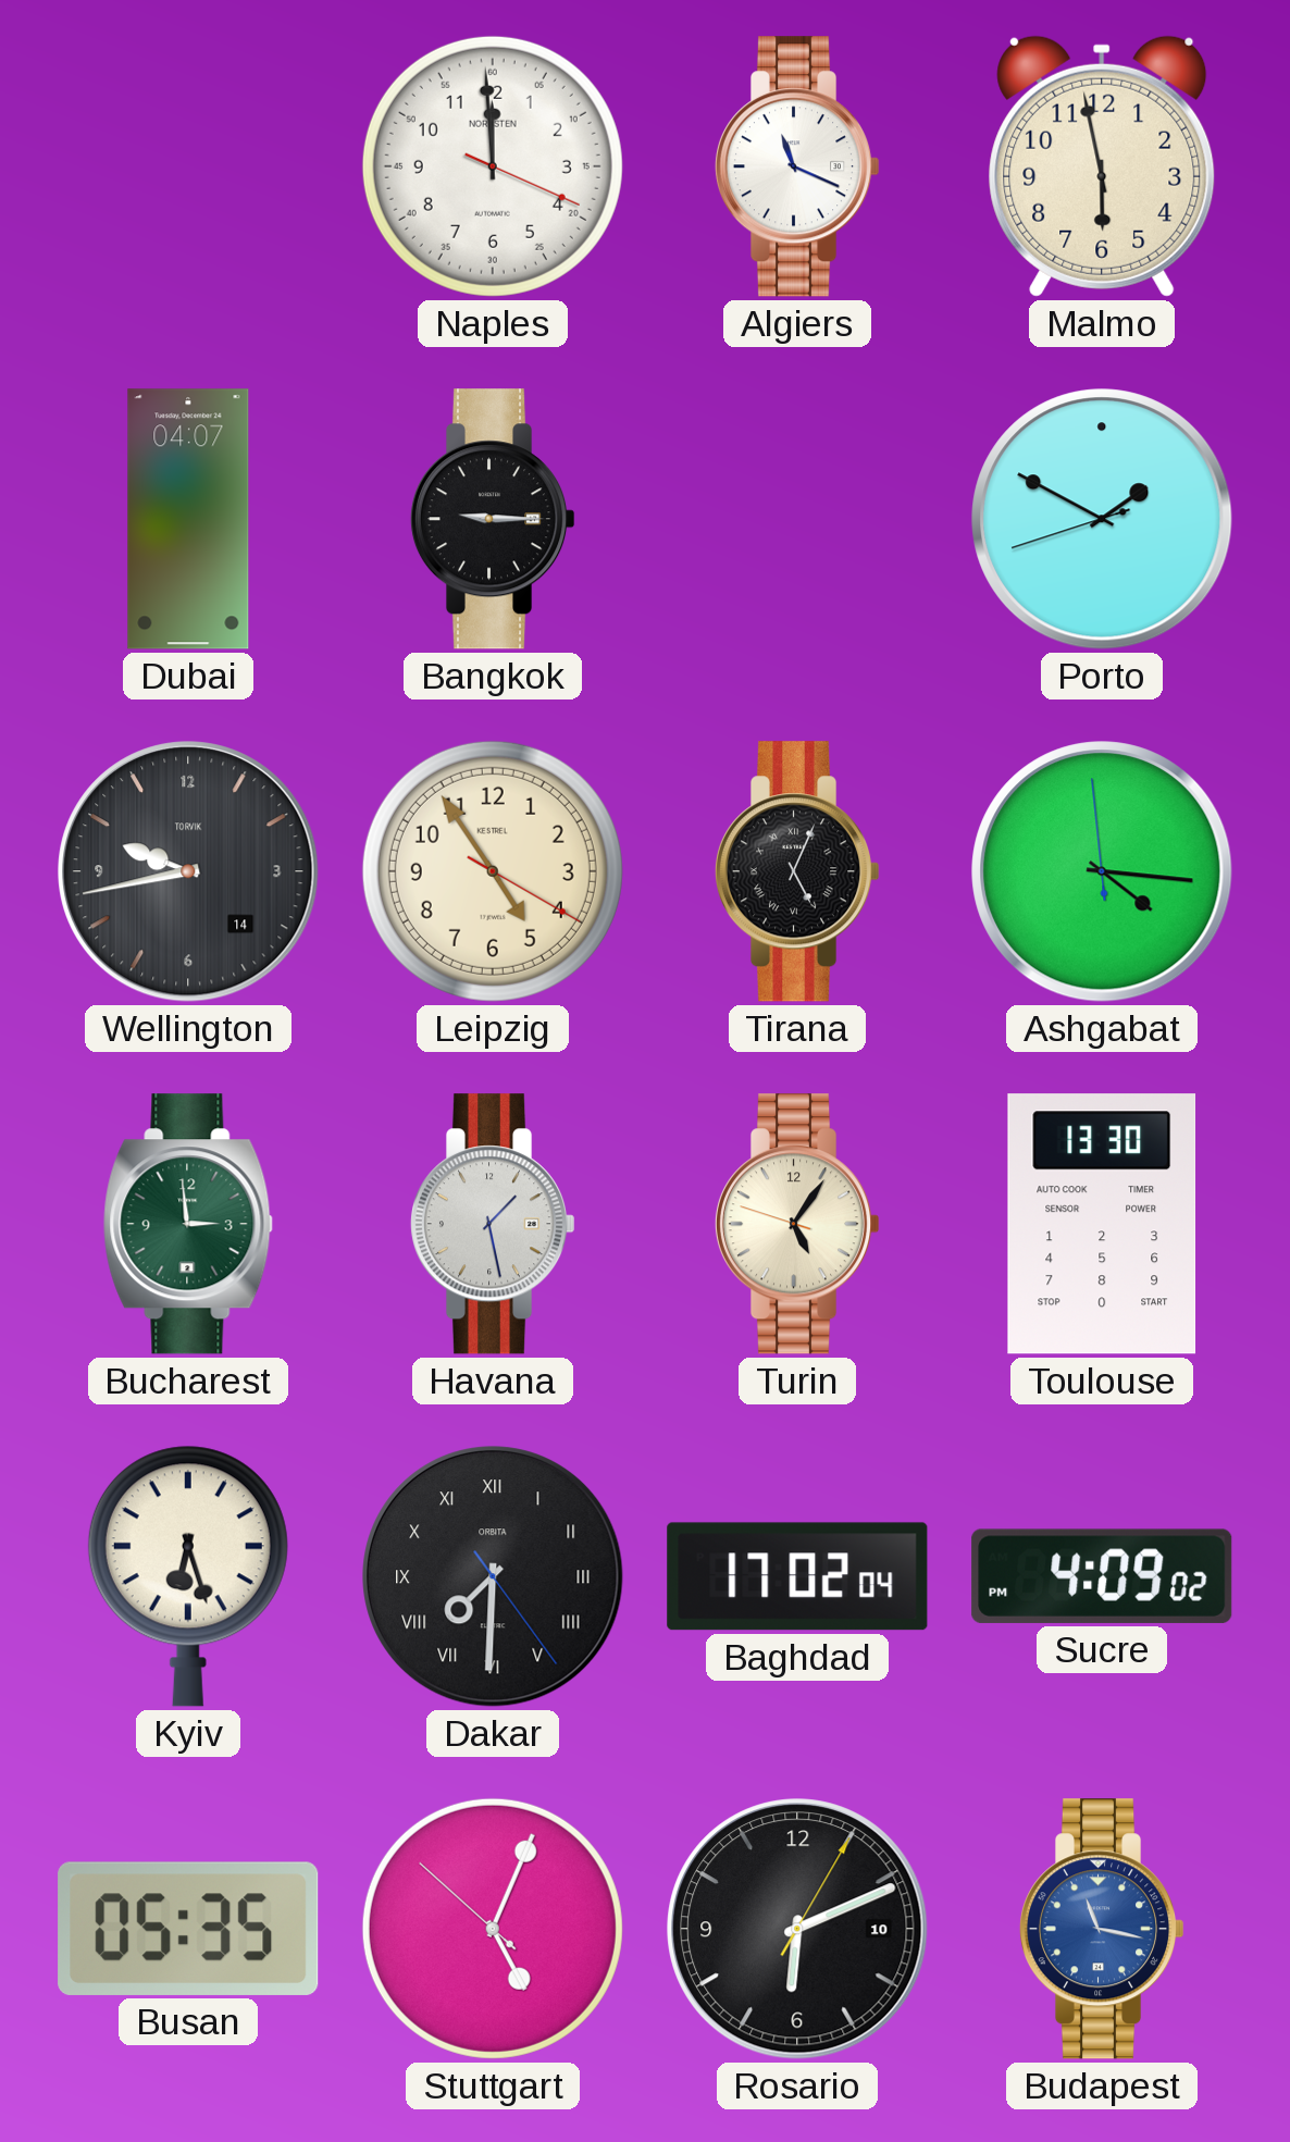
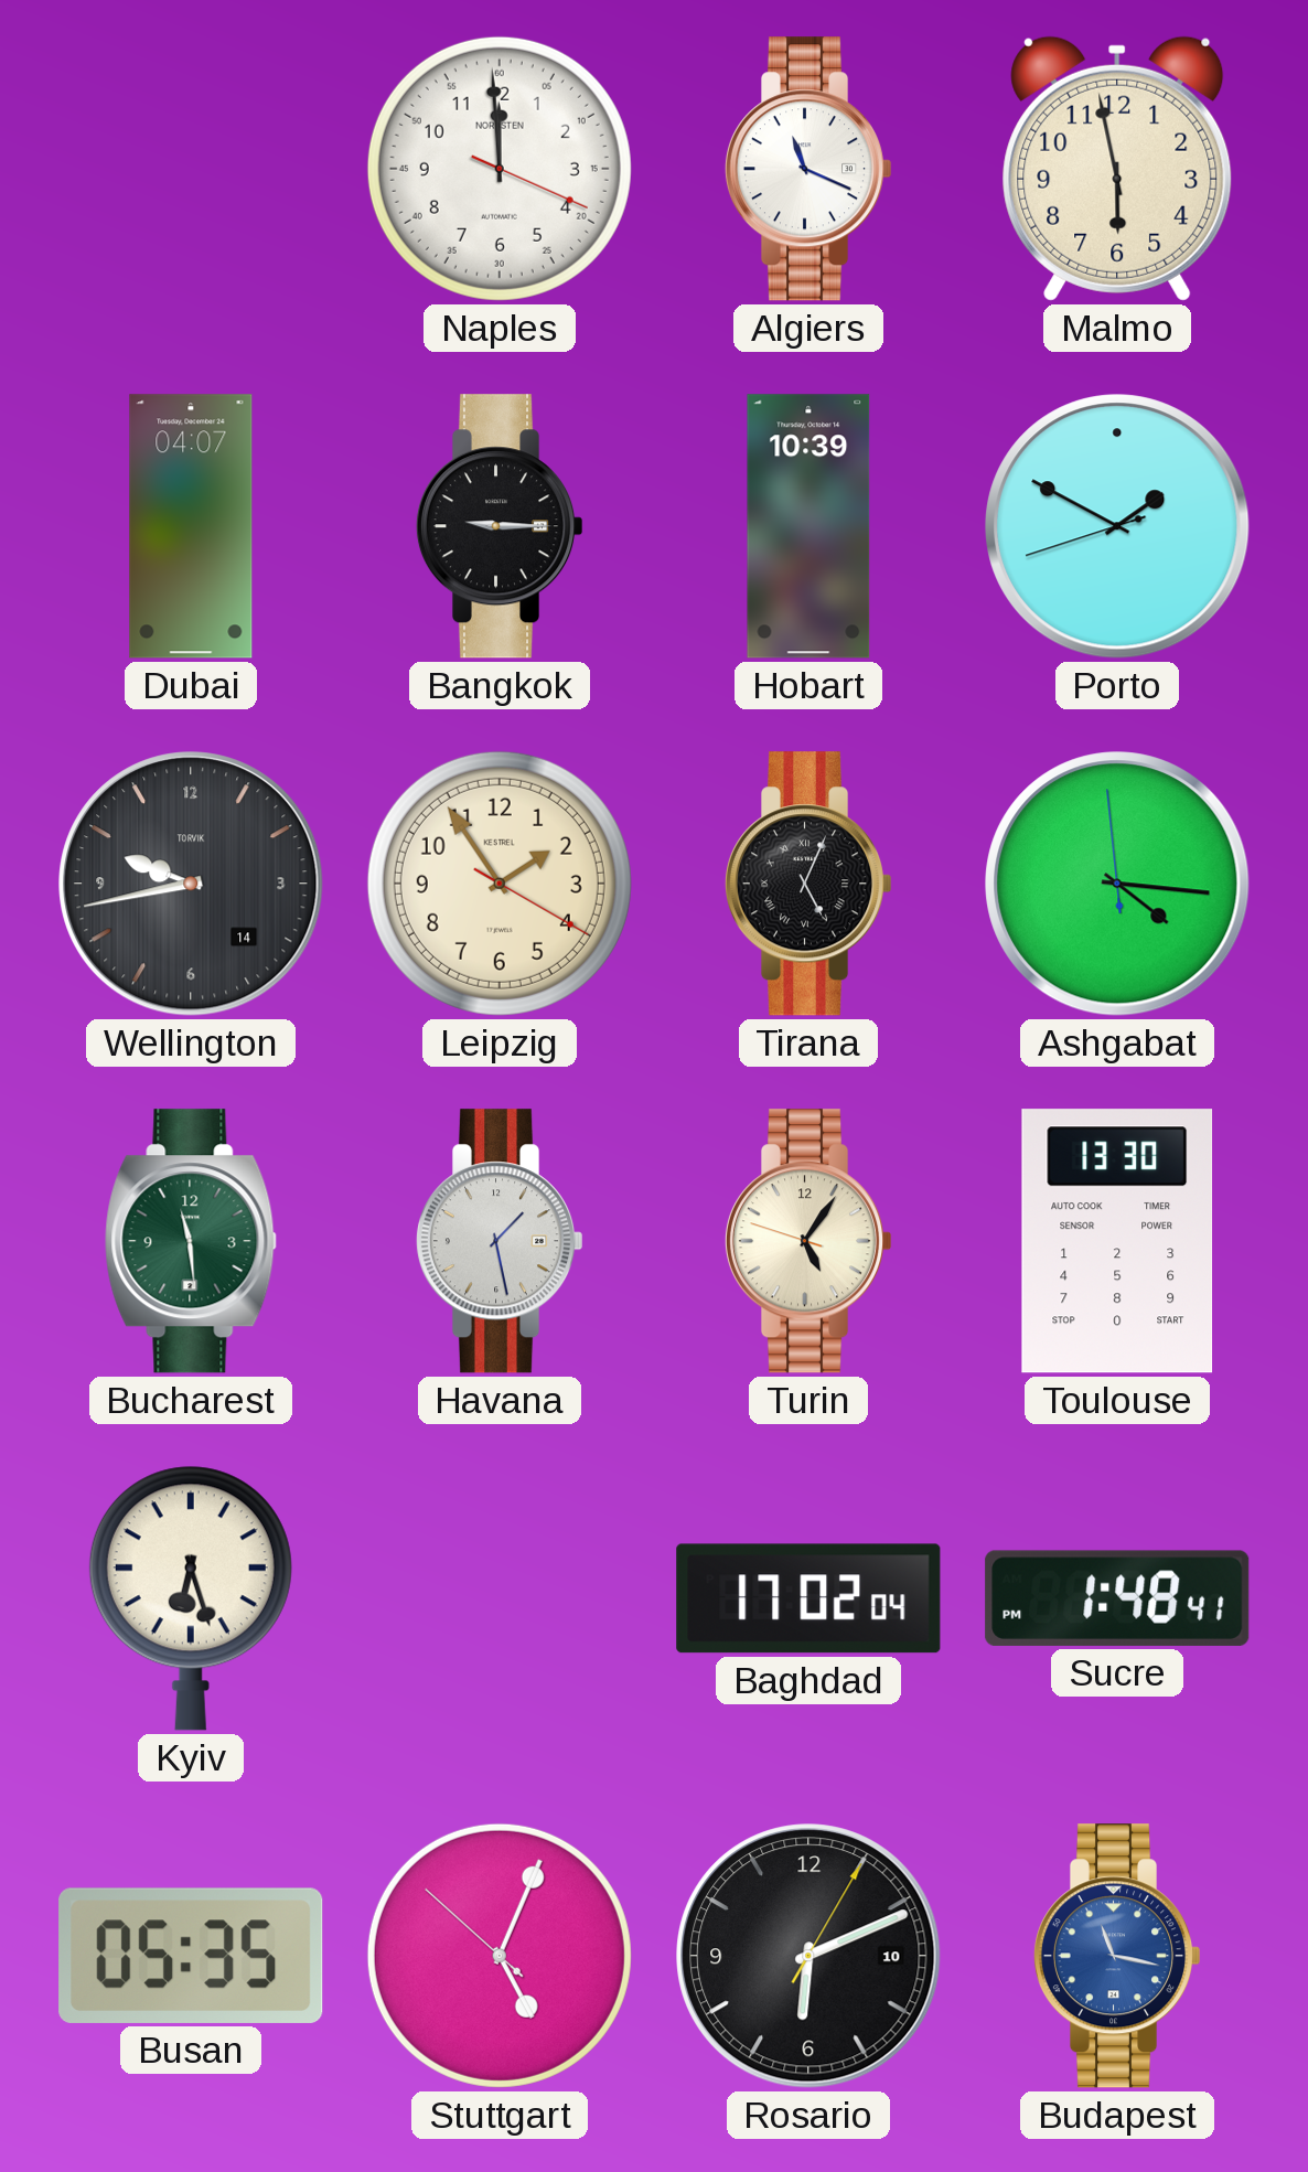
Hobart: none -> 10:39 (808, 526)
Leipzig: 4:54 -> 1:54 (500, 884)
Bucharest: 2:59 -> 11:29 (191, 1241)
Dakar: 7:30 -> none (493, 1576)
Sucre: 4:09 -> 1:48 (1117, 1598)
